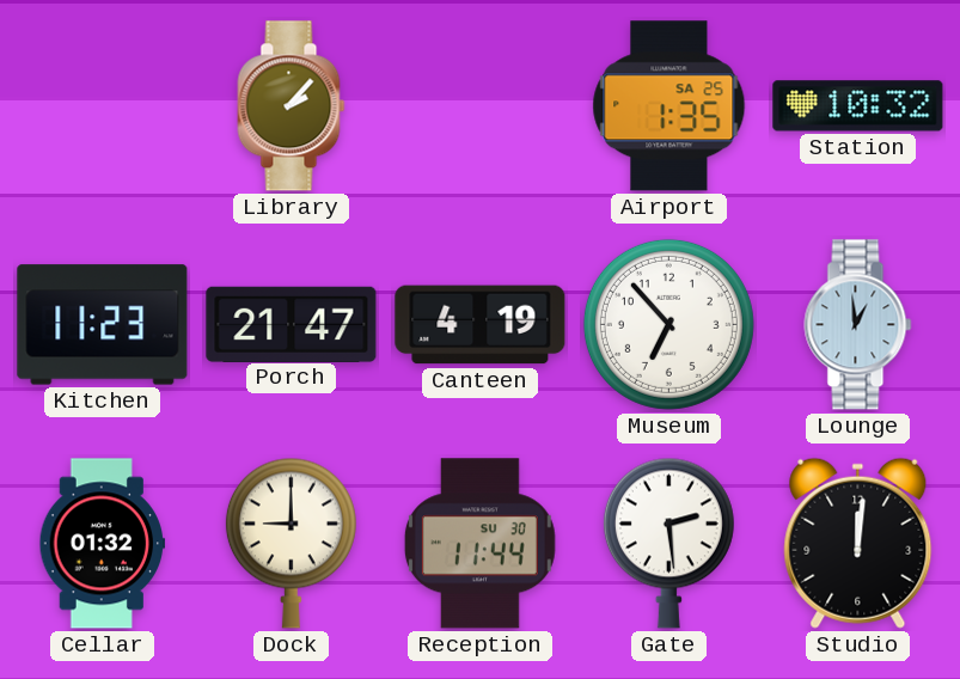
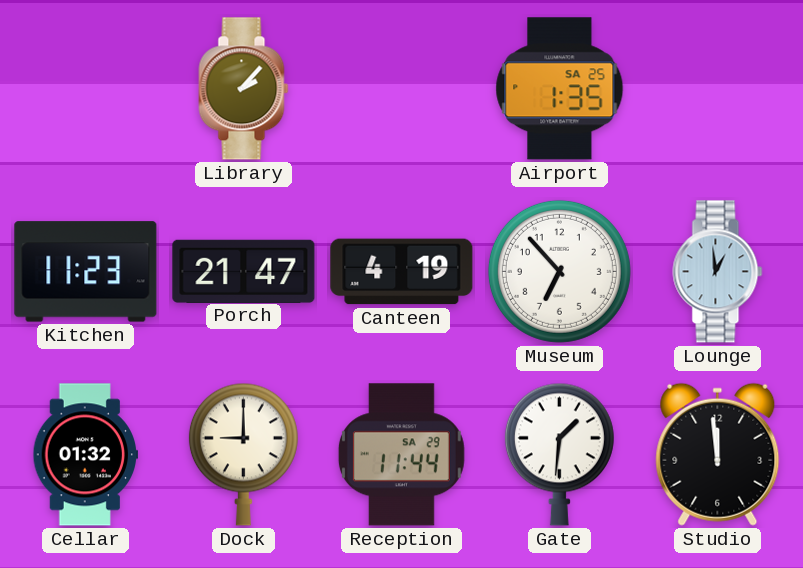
Station: 10:32 -> none (858, 106)
Reception date: SU 30 -> SA 29 (401, 455)
Gate: 2:29 -> 1:31 (559, 454)
Studio: 12:01 -> 11:59 (718, 454)
